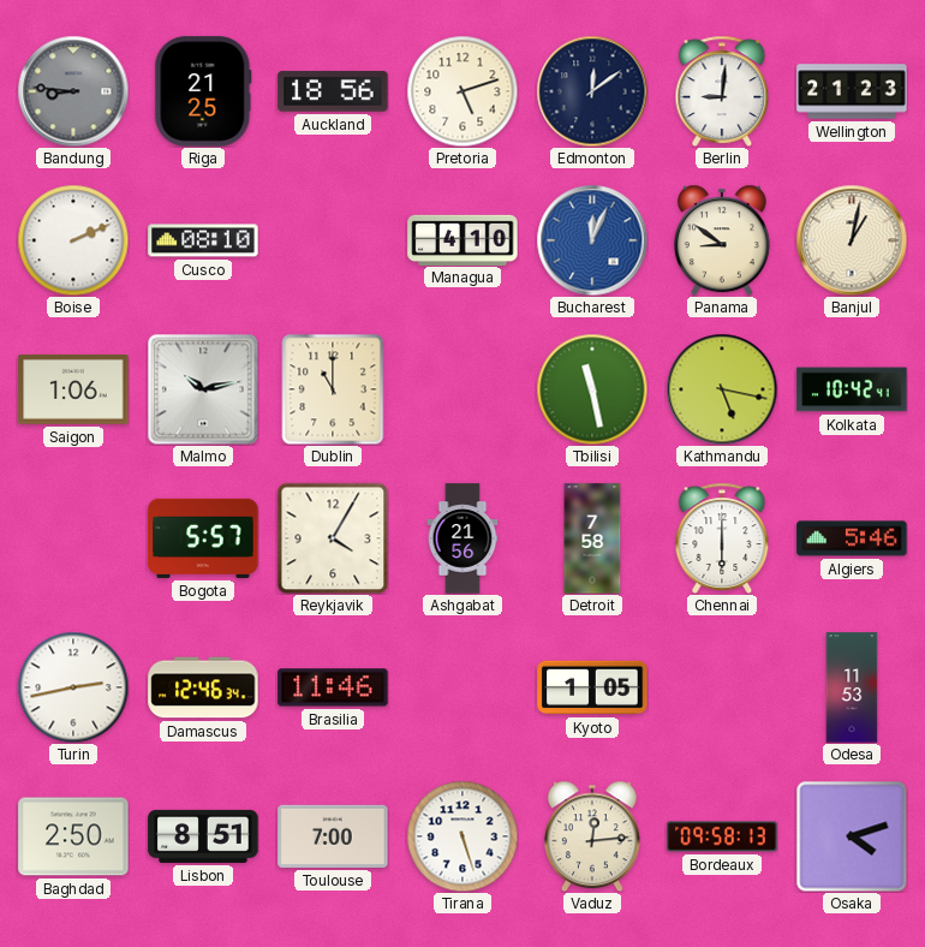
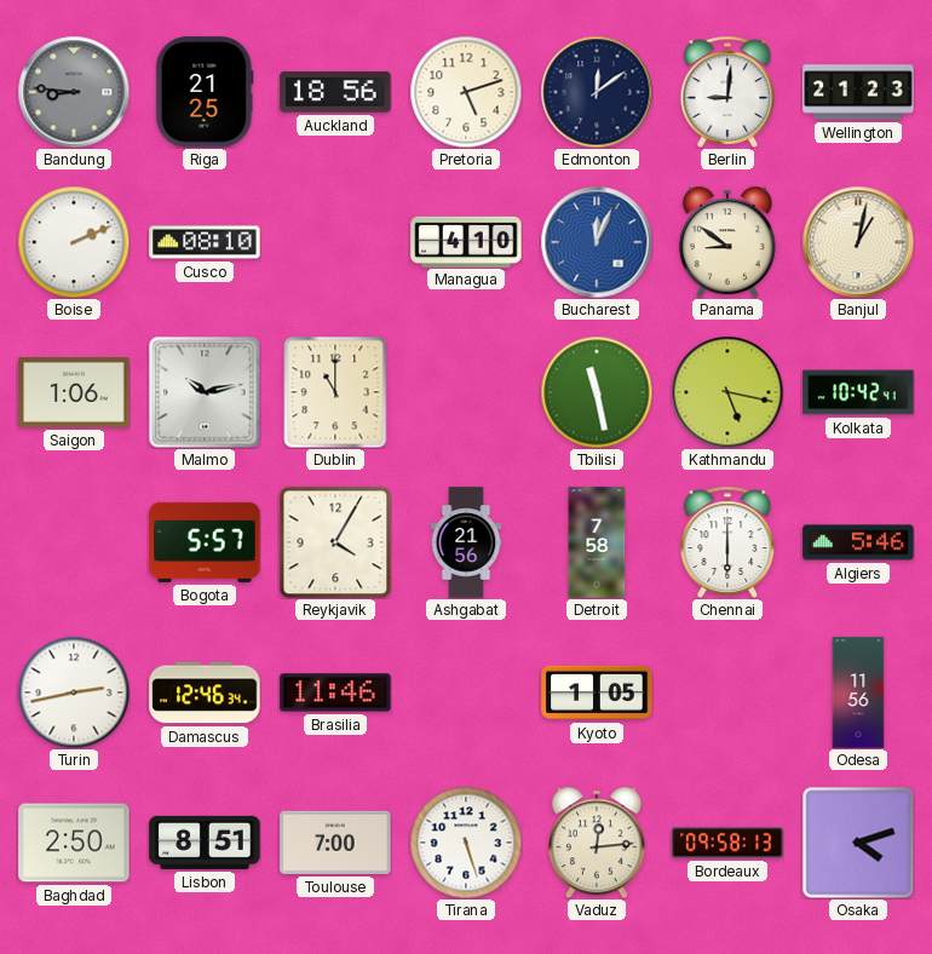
Odesa: 11:53 -> 11:56 (858, 692)
